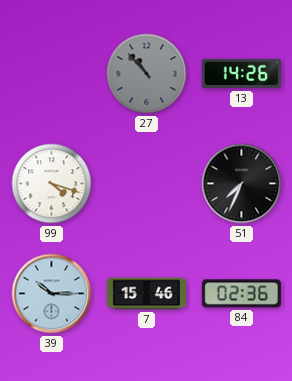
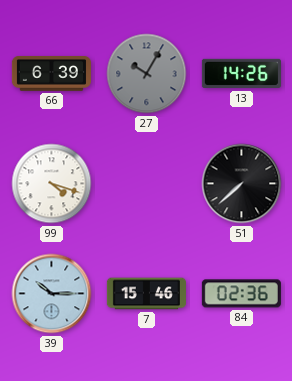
66: none -> 6:39 (51, 74)
27: 10:53 -> 10:05 (147, 74)
51: 7:34 -> 7:38 (242, 184)
